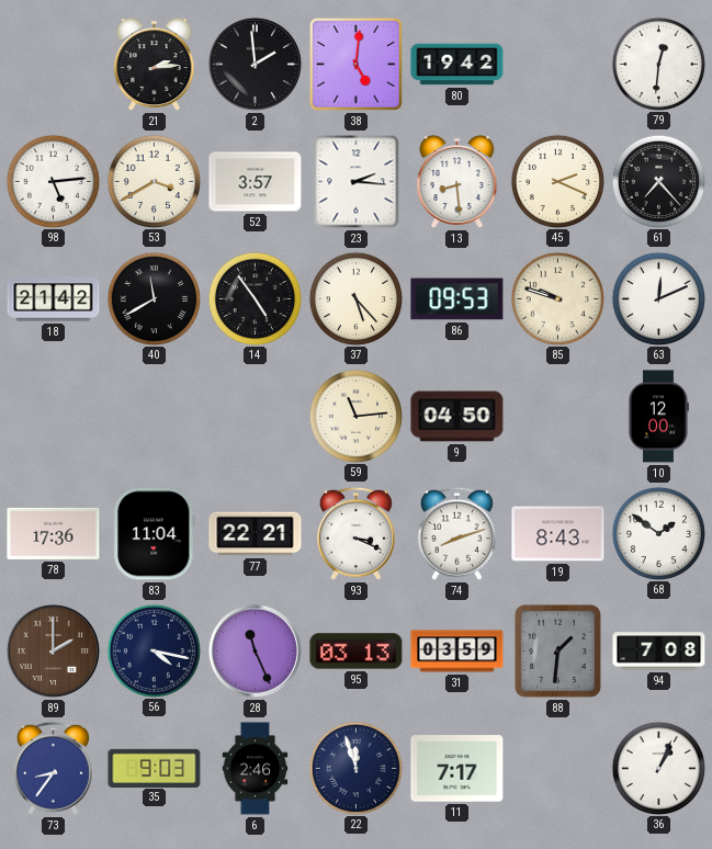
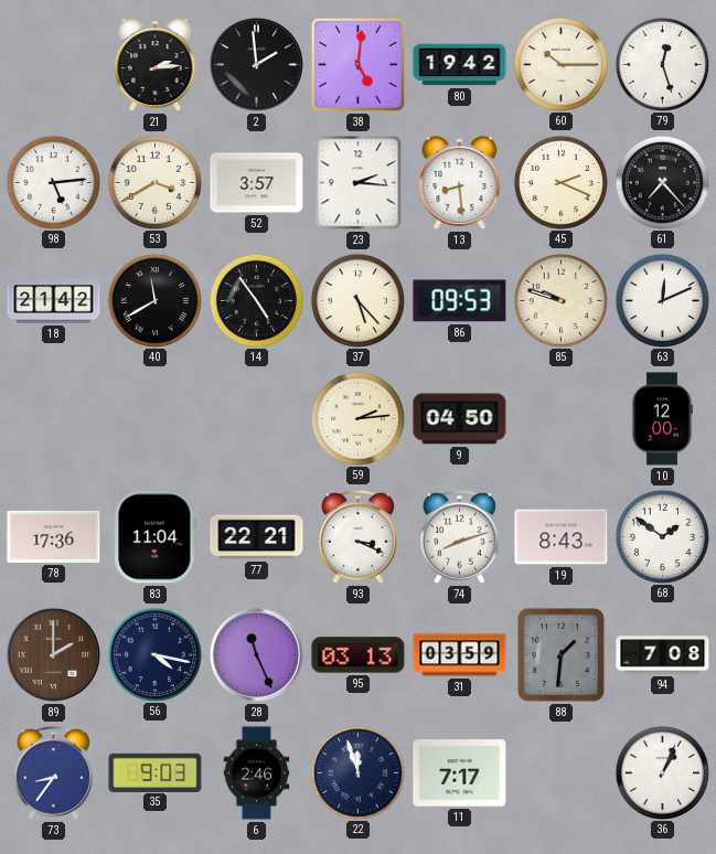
60: none -> 10:15 (560, 64)
79: 12:31 -> 12:27 (662, 64)
59: 11:14 -> 2:14 (357, 418)
